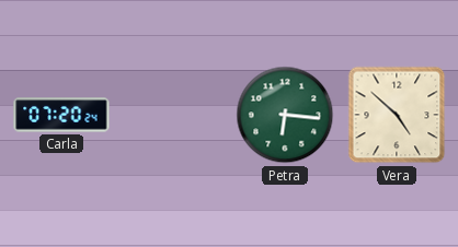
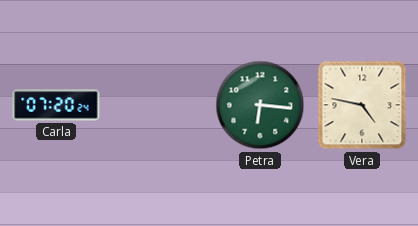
Vera: 4:52 -> 4:47 (362, 105)
